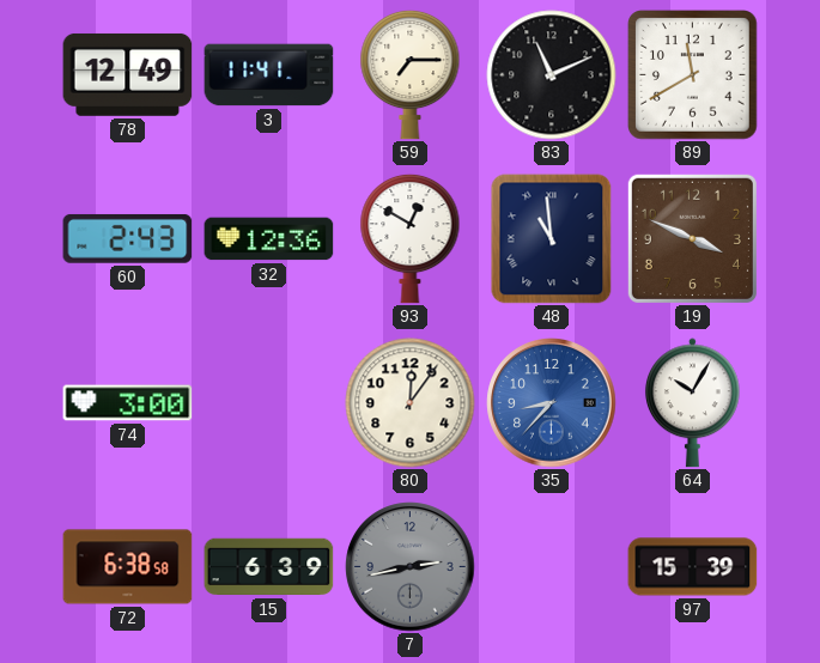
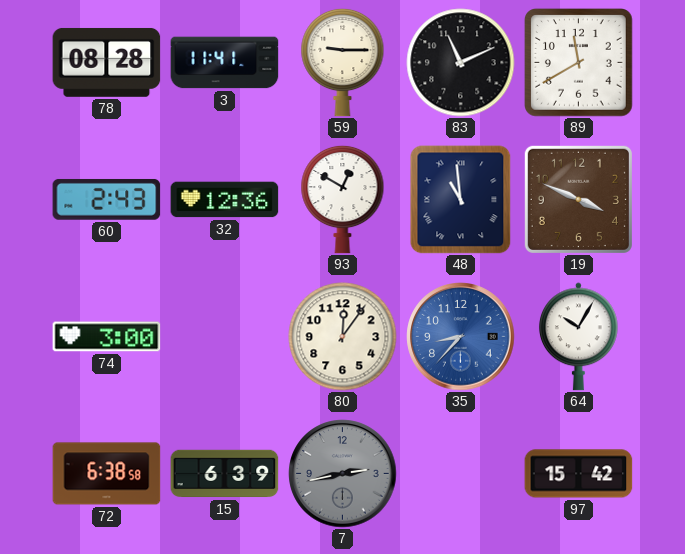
78: 12:49 -> 08:28 (107, 62)
59: 7:15 -> 9:15 (343, 62)
97: 15:39 -> 15:42 (579, 474)
